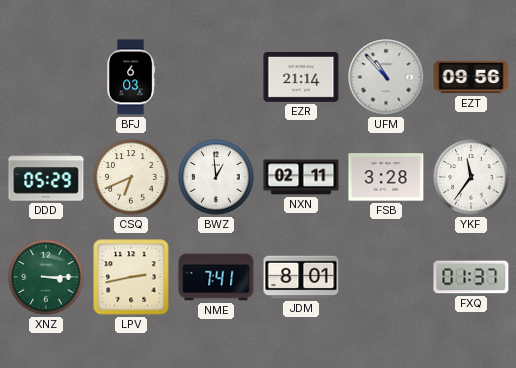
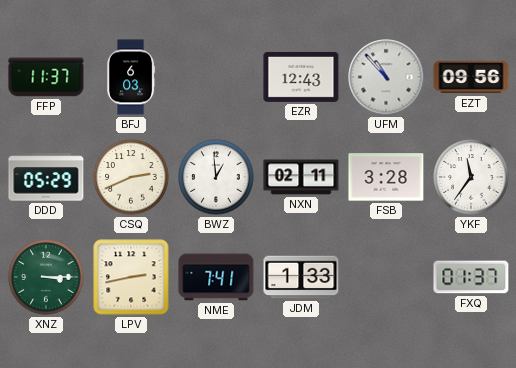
FFP: none -> 11:37 (46, 77)
EZR: 21:14 -> 12:43 (301, 77)
CSQ: 6:41 -> 2:41 (131, 177)
JDM: 8:01 -> 1:33 (301, 277)
